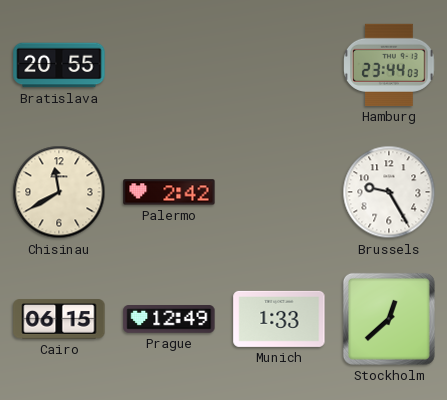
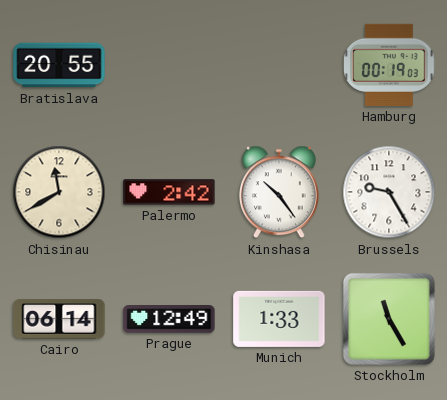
Hamburg: 23:44 -> 00:19 (390, 65)
Kinshasa: none -> 10:24 (279, 192)
Cairo: 06:15 -> 06:14 (59, 319)
Stockholm: 12:38 -> 11:25 (389, 319)
